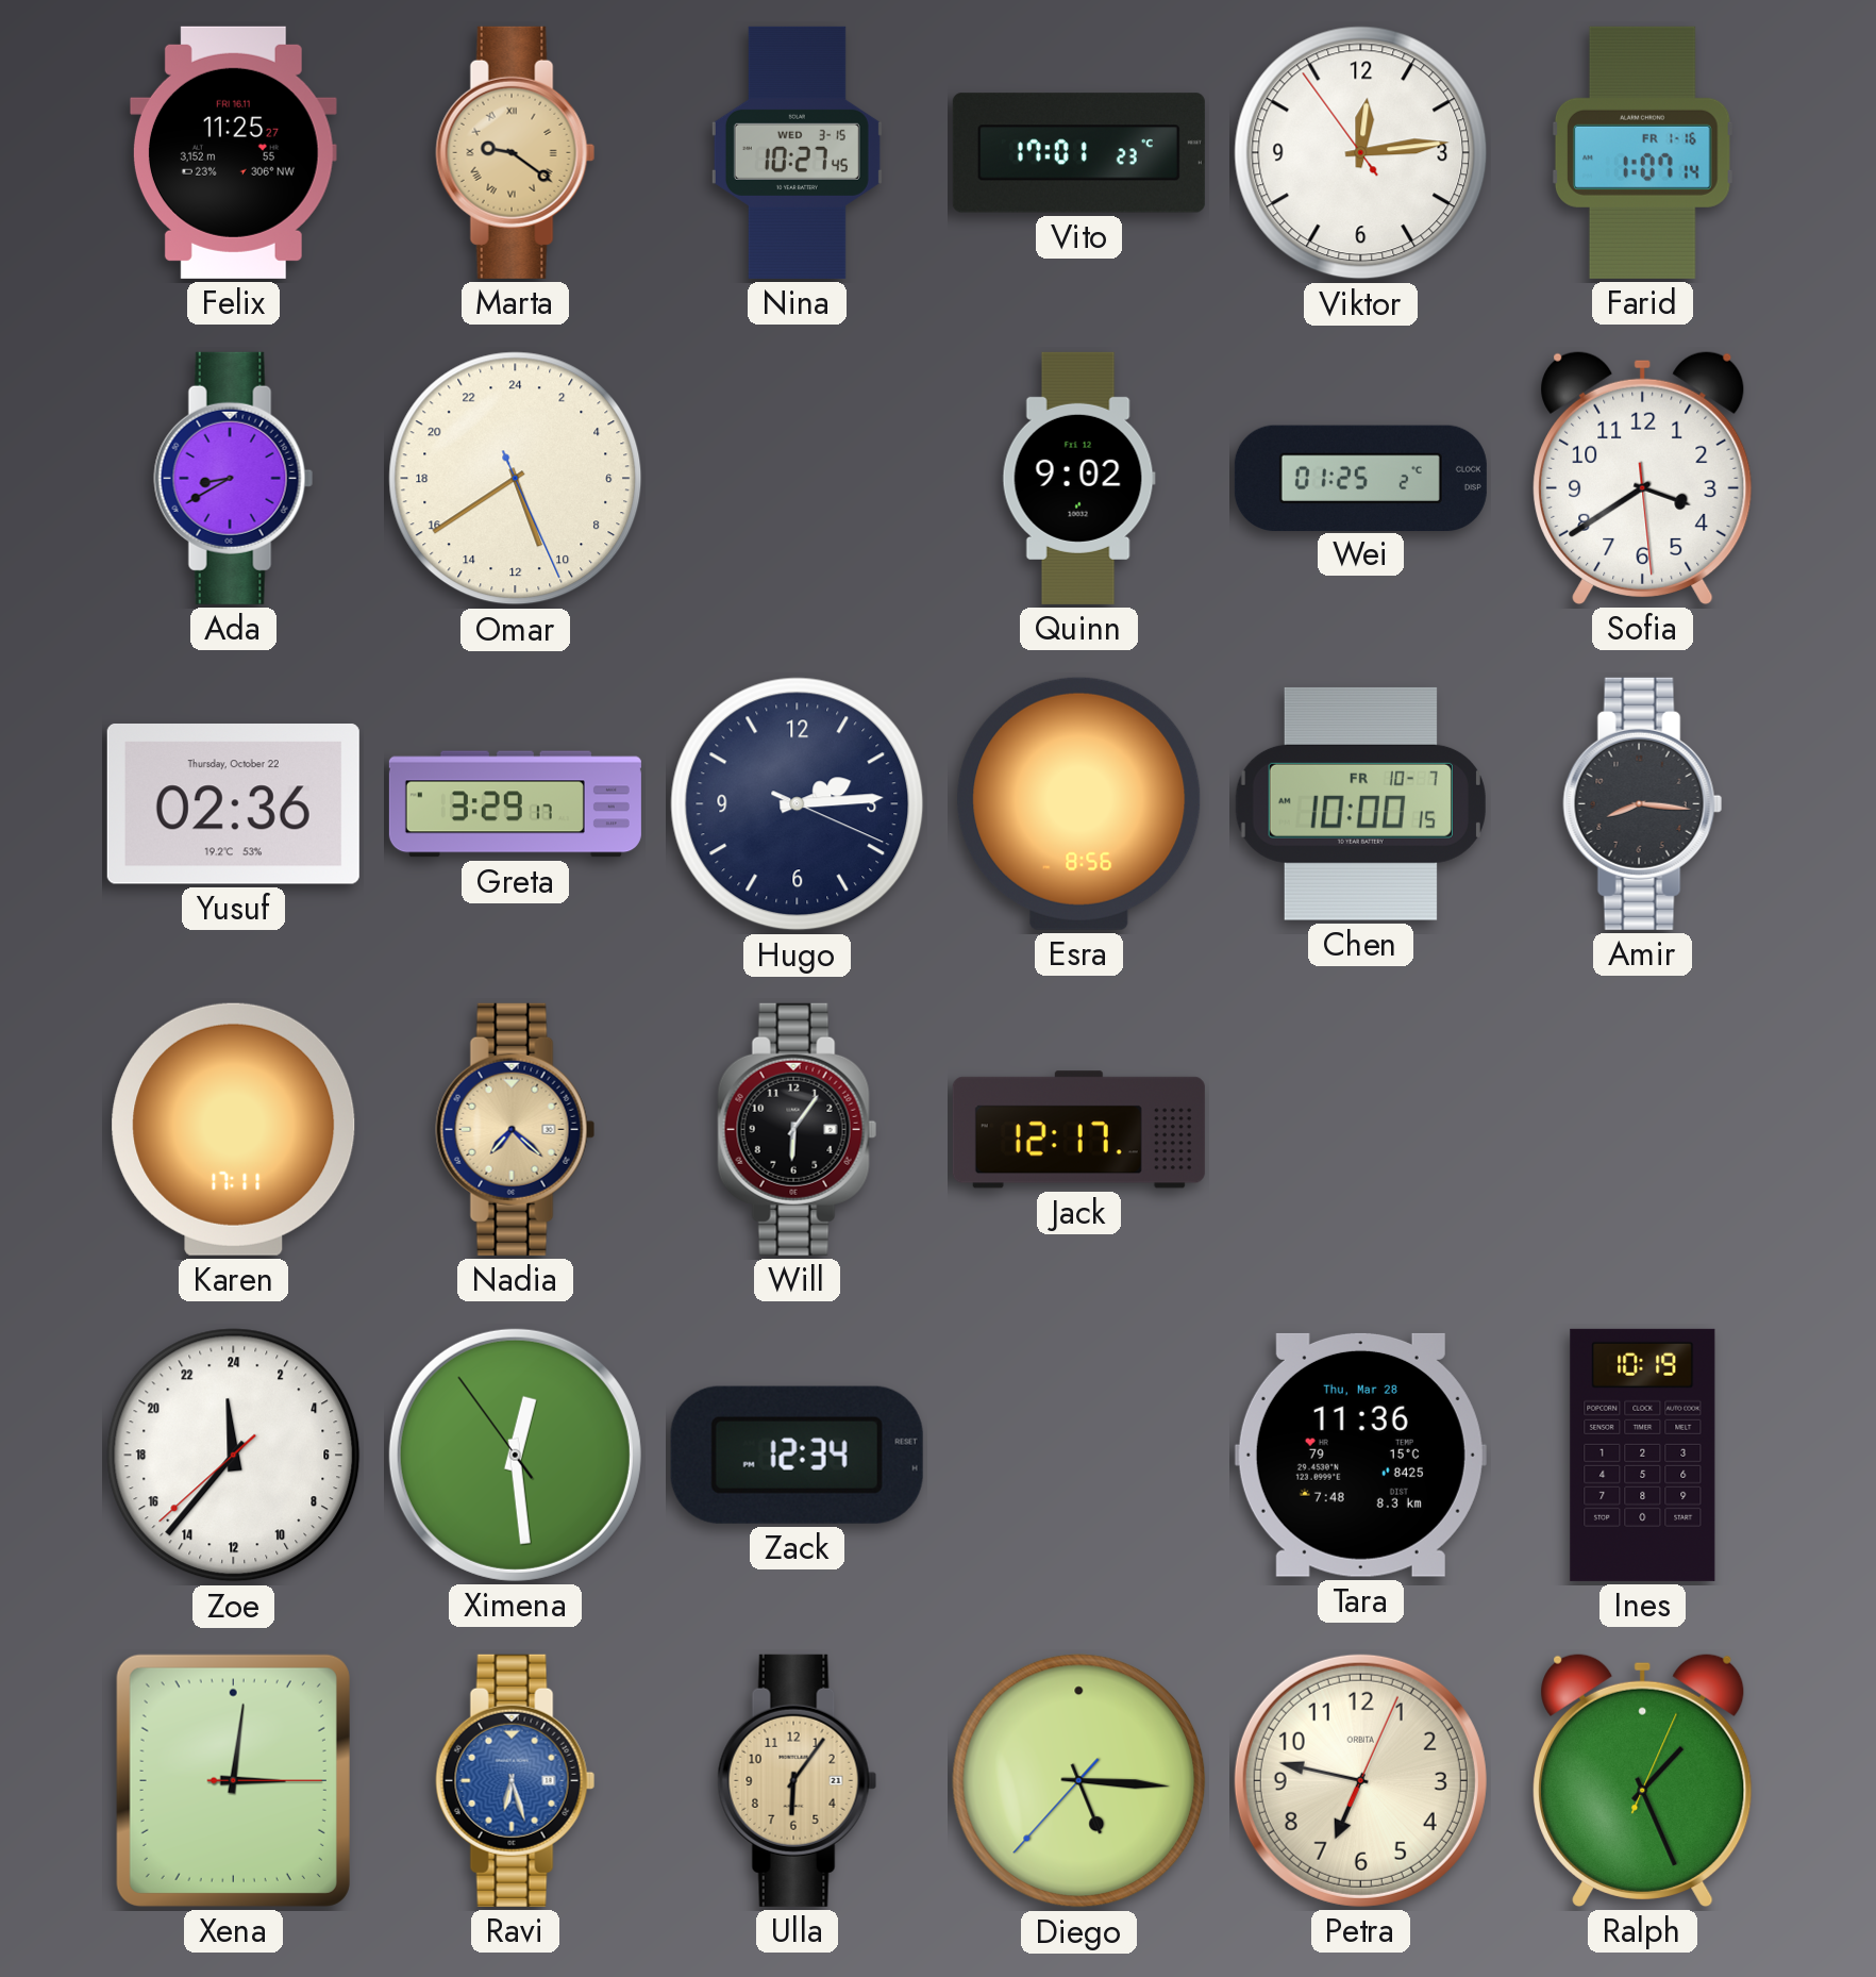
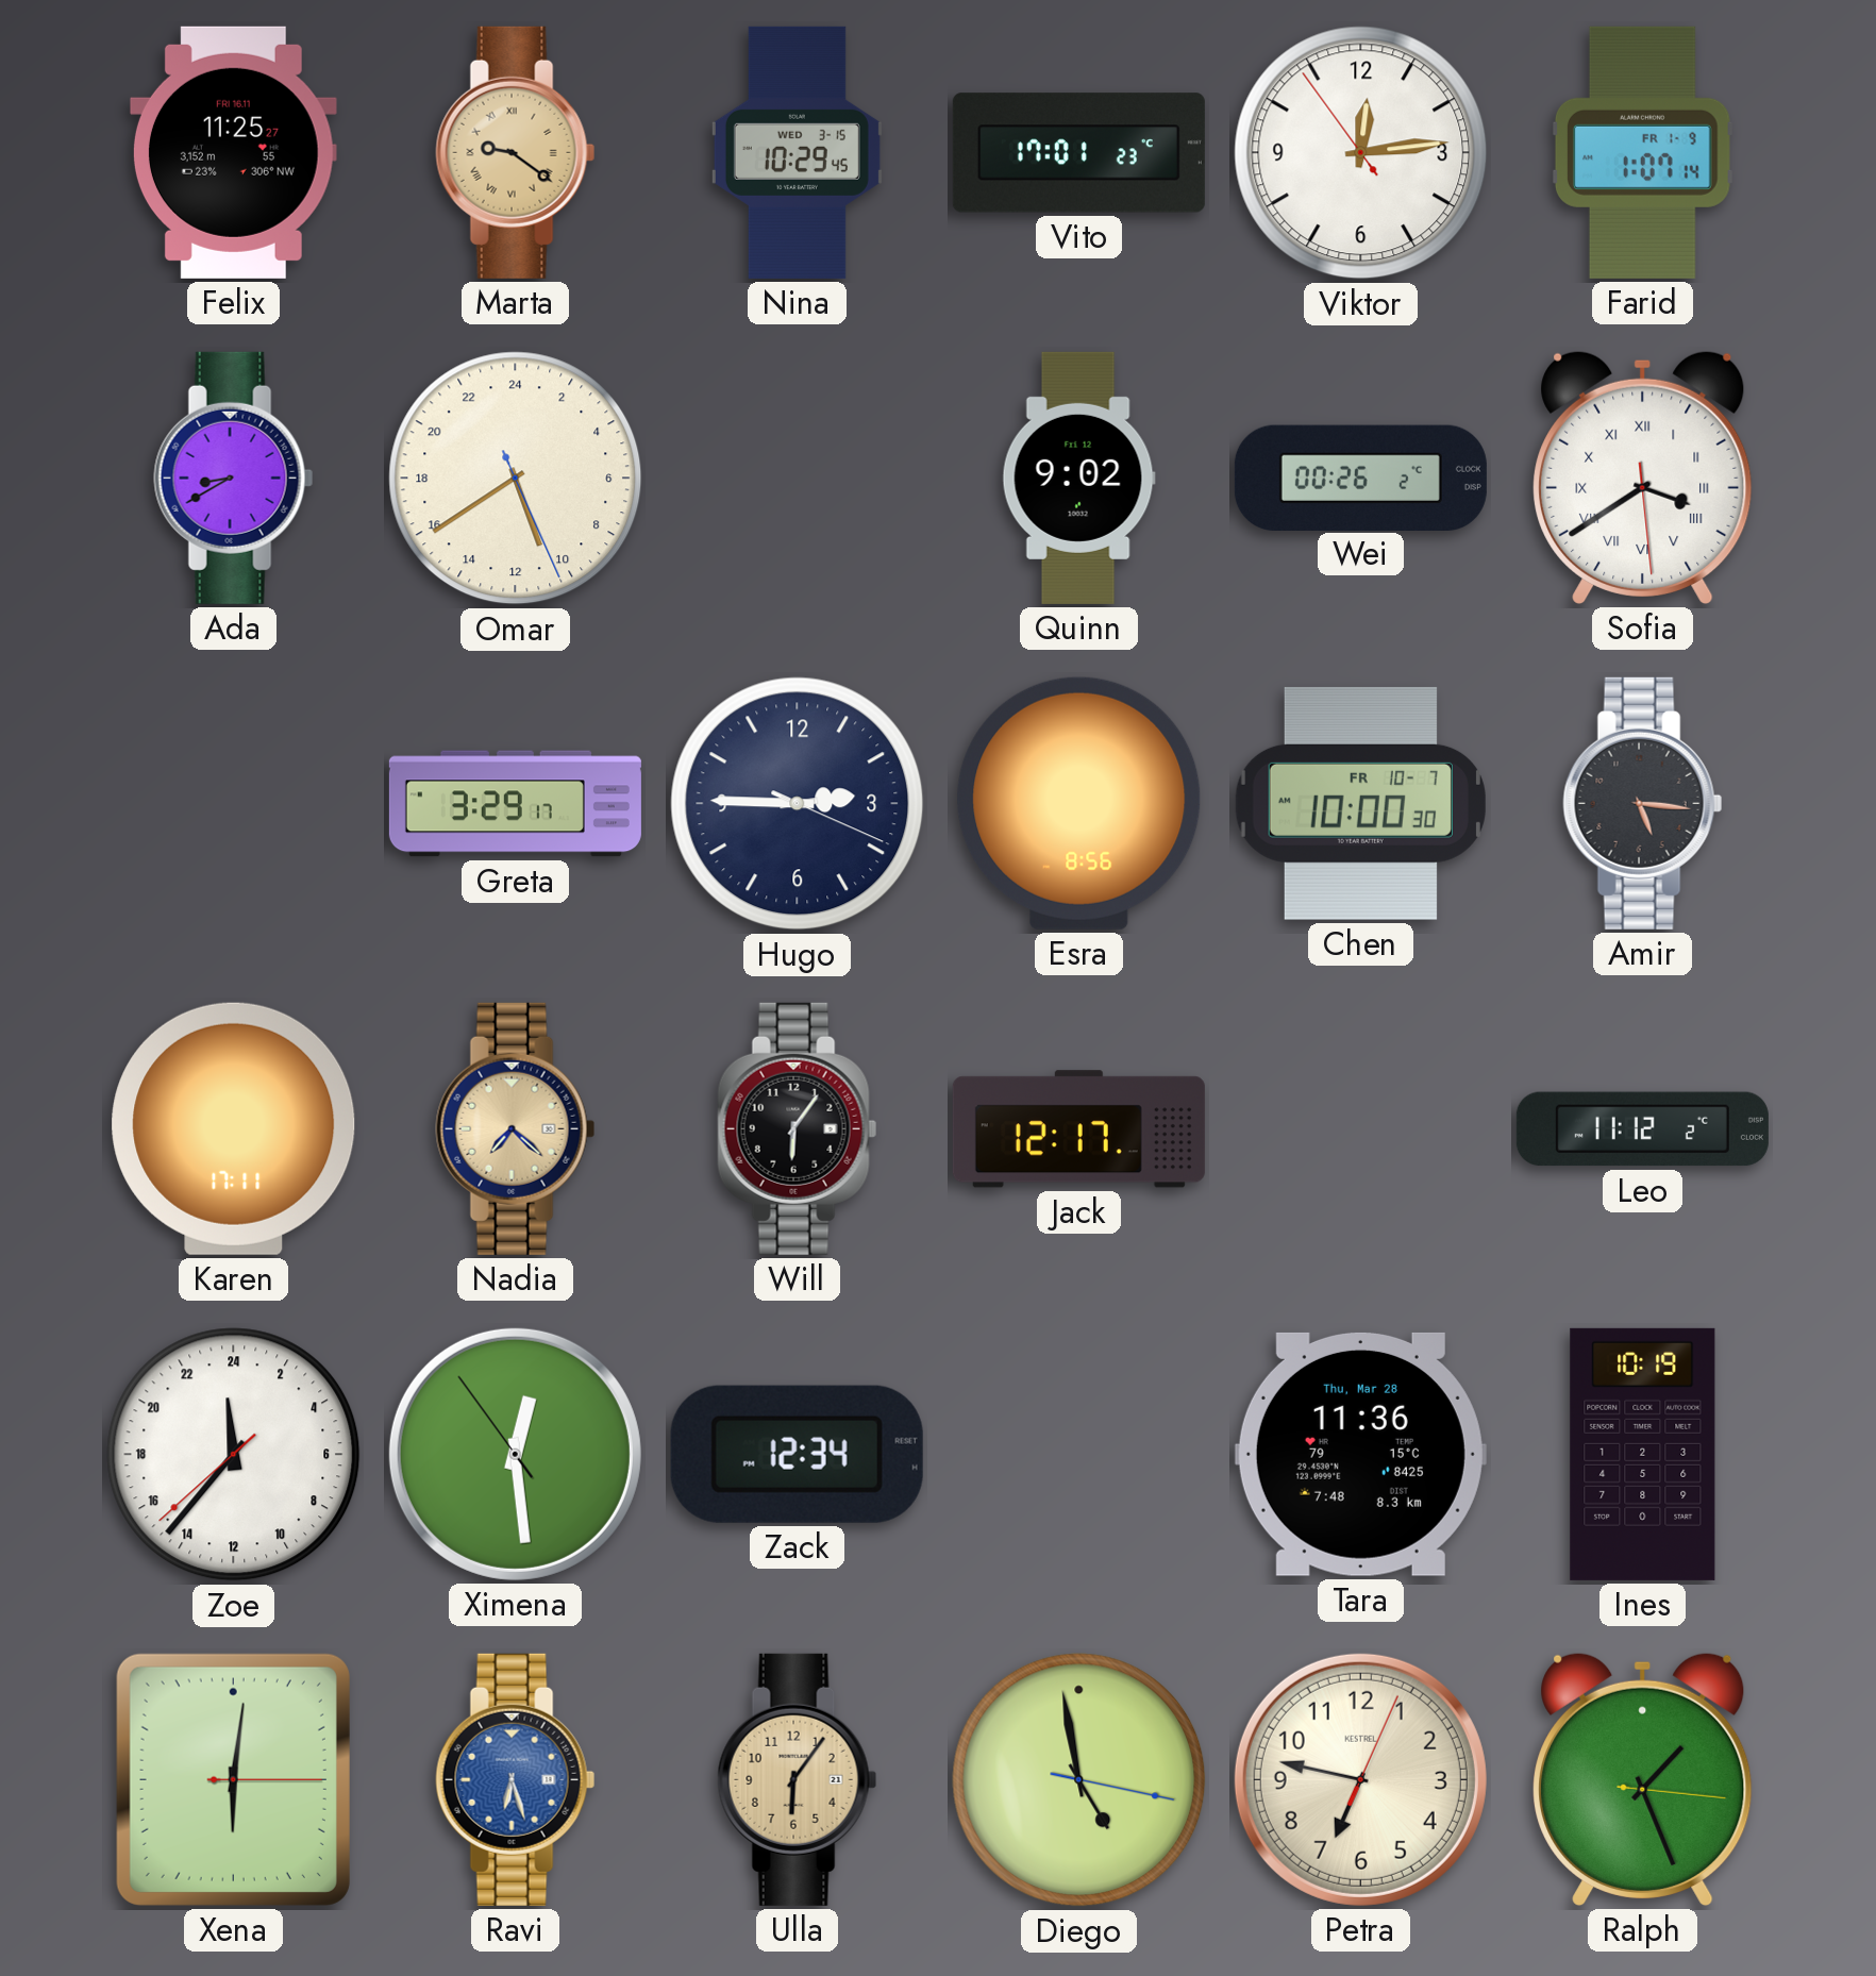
Nina: 10:27 -> 10:29 (797, 152)
Farid date: FR 1-16 -> FR 1-9 (1642, 152)
Wei: 01:25 -> 00:26 (1360, 478)
Sofia numerals: Arabic -> Roman (1643, 478)
Yusuf: 02:36 -> none (233, 804)
Hugo: 2:14 -> 2:45 (798, 804)
Chen: 10:00:15 -> 10:00:30 (1360, 803)
Amir: 8:16 -> 5:16 (1643, 803)
Leo: none -> 11:12 (1642, 1129)
Xena: 3:01 -> 6:01 (233, 1779)
Diego: 5:15 -> 4:58 (1079, 1780)
Petra brand: ORBITA -> KESTREL (1360, 1779)
Ralph: 1:26:04 -> 1:26:16 (1643, 1779)
